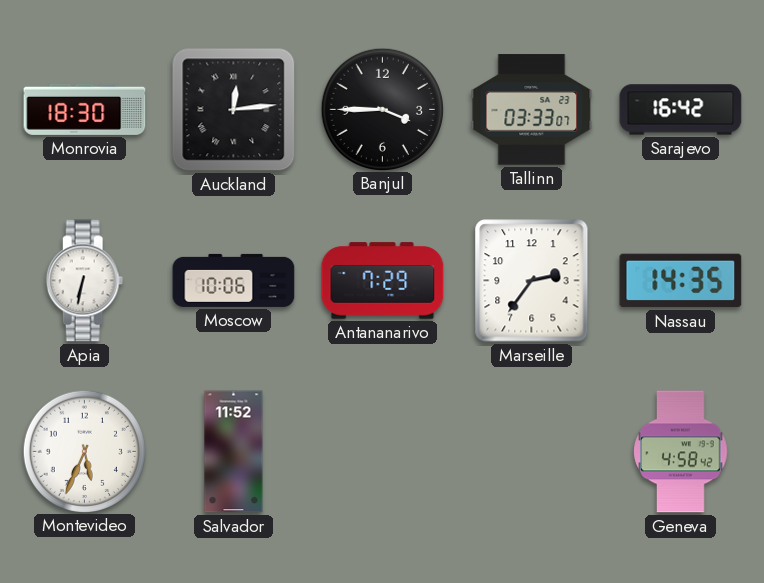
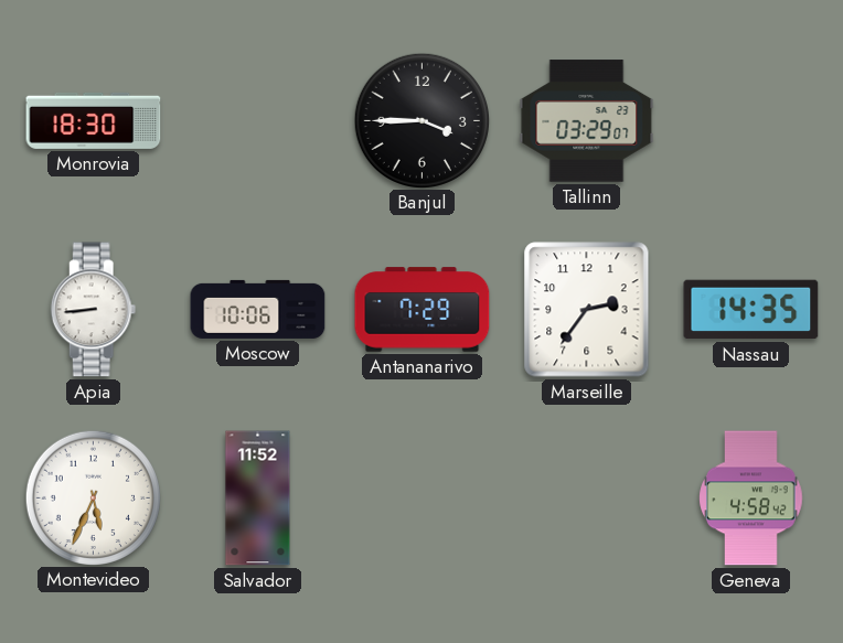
Auckland: 12:14 -> none (234, 110)
Tallinn: 03:33 -> 03:29 (587, 121)
Sarajevo: 16:42 -> none (681, 110)
Apia: 6:32 -> 8:44 (94, 310)
